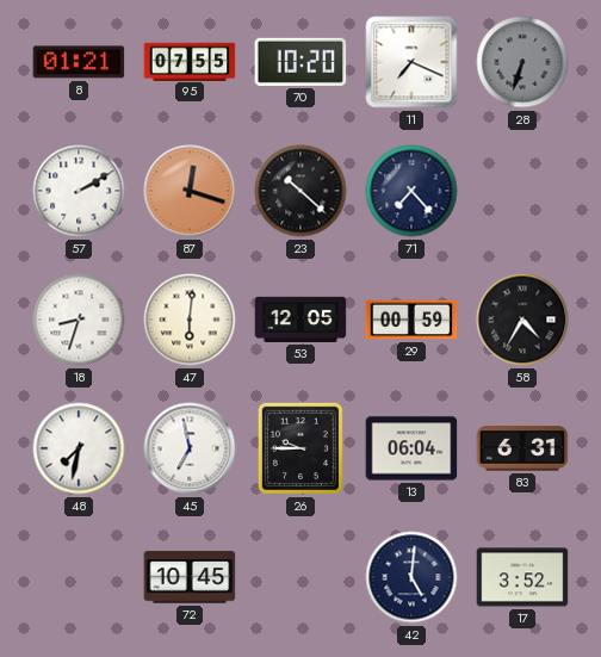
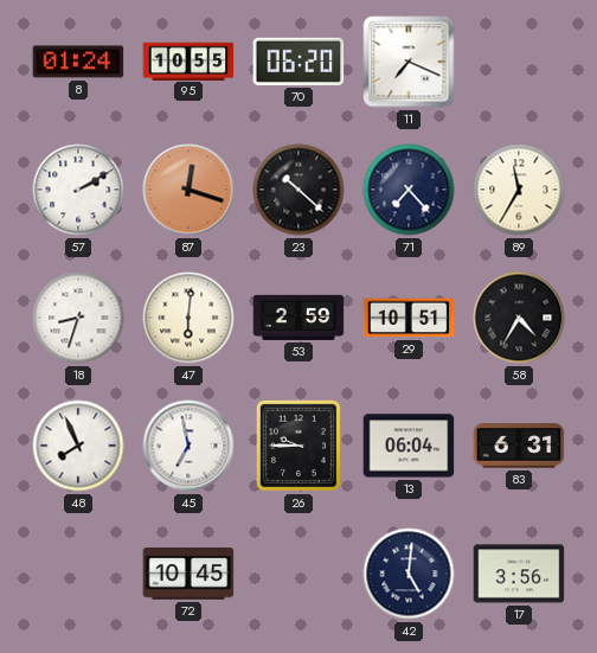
8: 01:21 -> 01:24 (78, 62)
95: 07:55 -> 10:55 (188, 60)
70: 10:20 -> 06:20 (298, 62)
28: 6:33 -> none (522, 62)
89: none -> 11:35 (519, 190)
53: 12:05 -> 2:59 (298, 318)
29: 00:59 -> 10:51 (409, 318)
48: 7:32 -> 7:56 (78, 446)
17: 3:52 -> 3:56 (519, 574)
